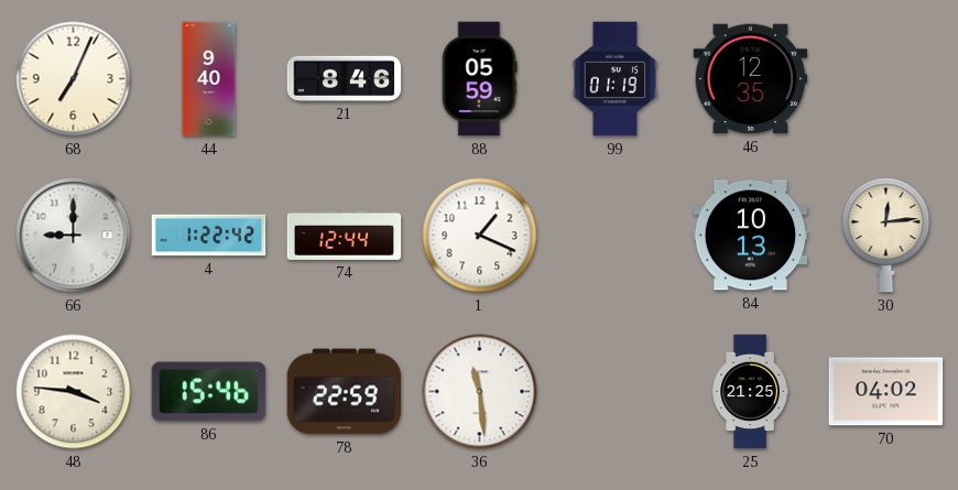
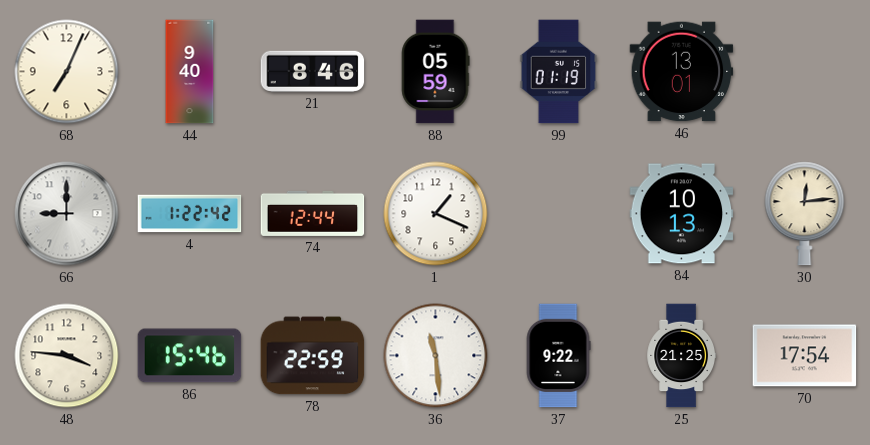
46: 12:35 -> 13:01 (682, 72)
37: none -> 9:22 (558, 356)
70: 04:02 -> 17:54 (805, 356)
